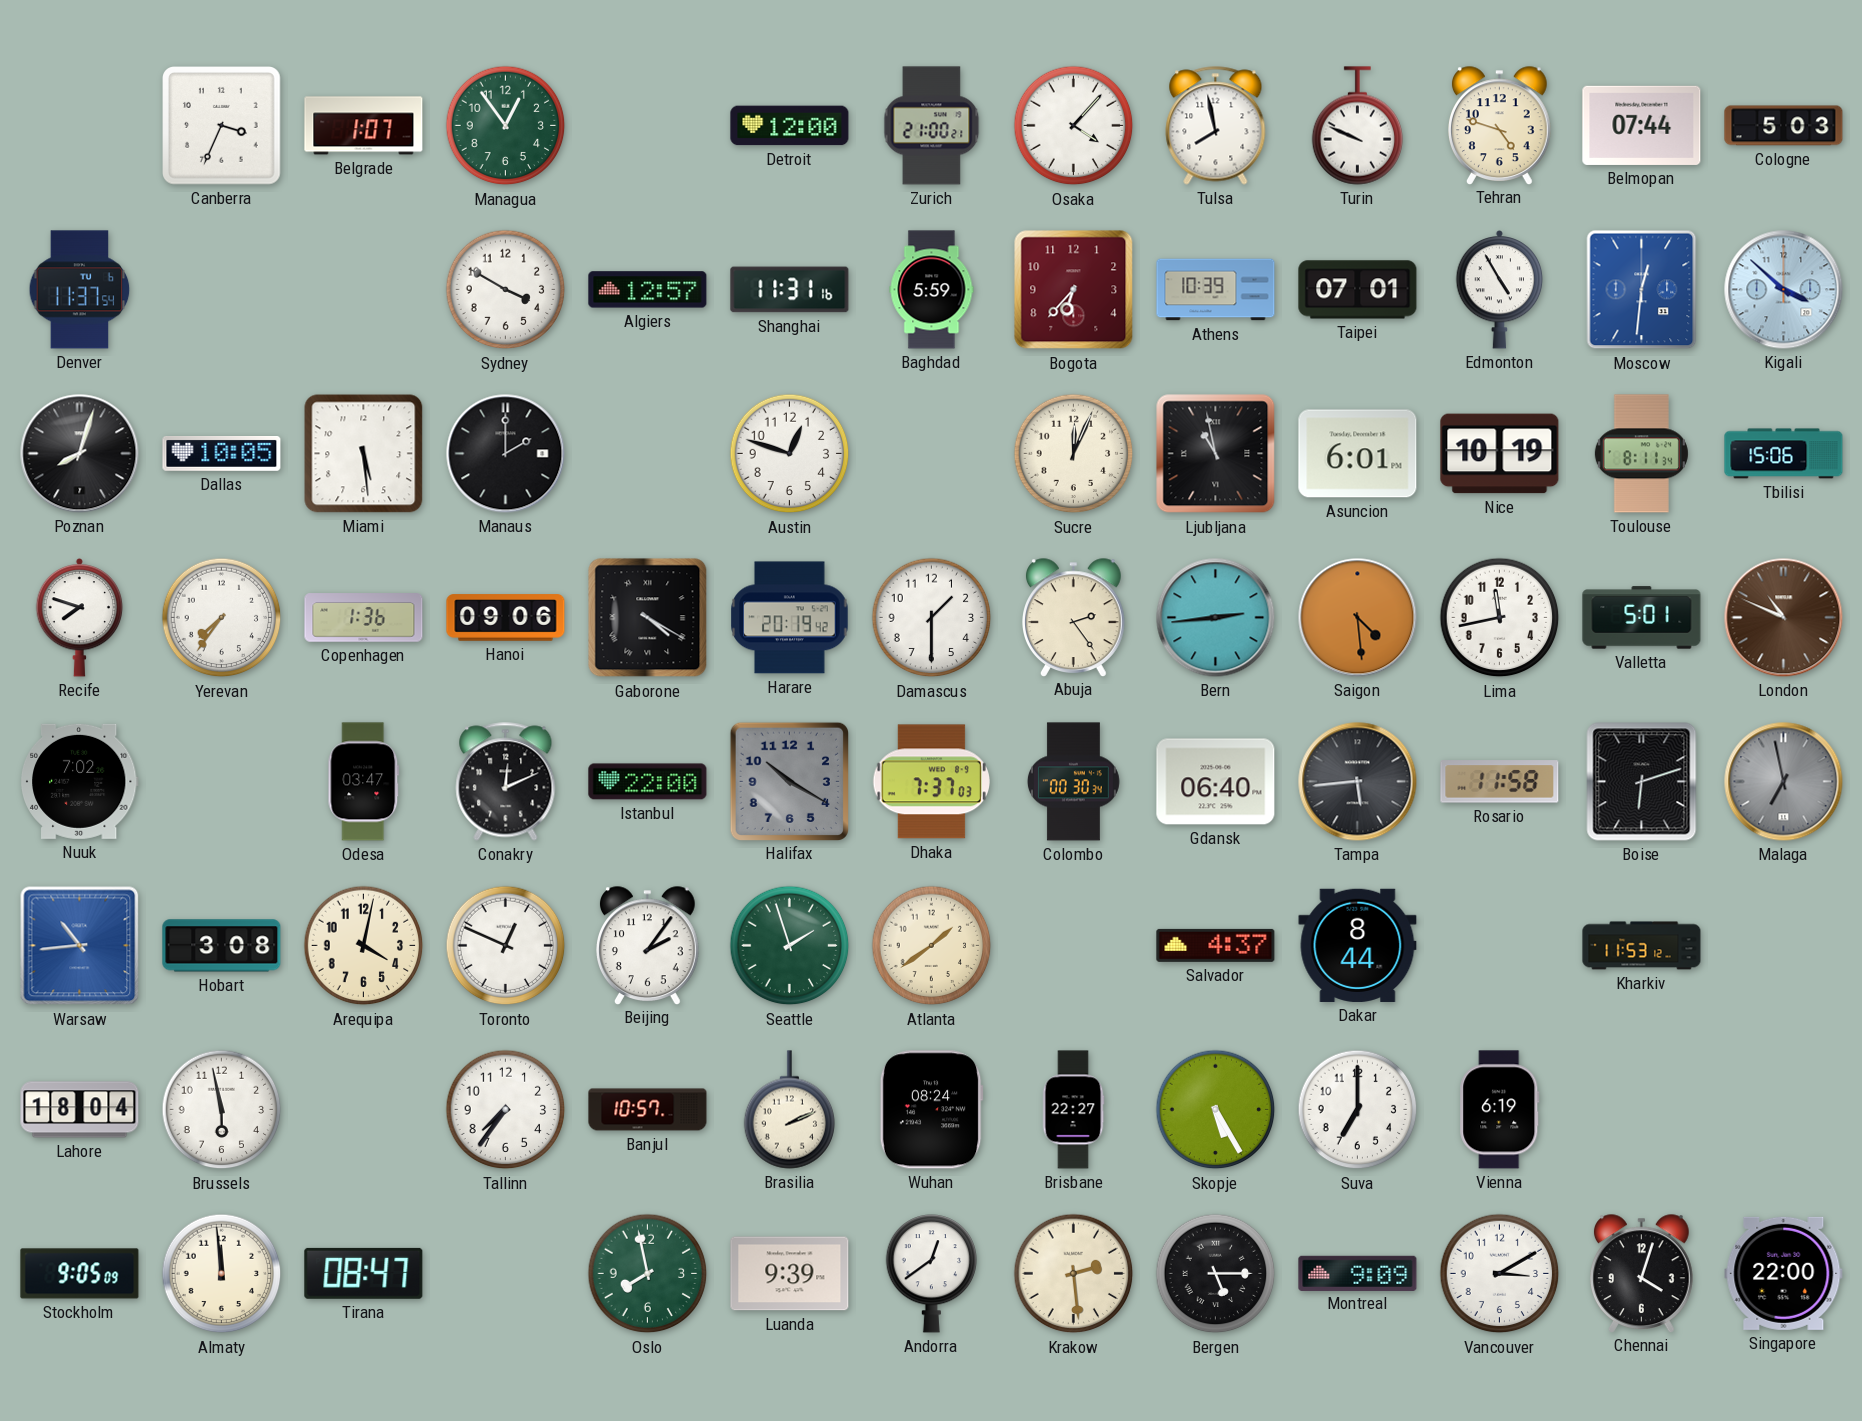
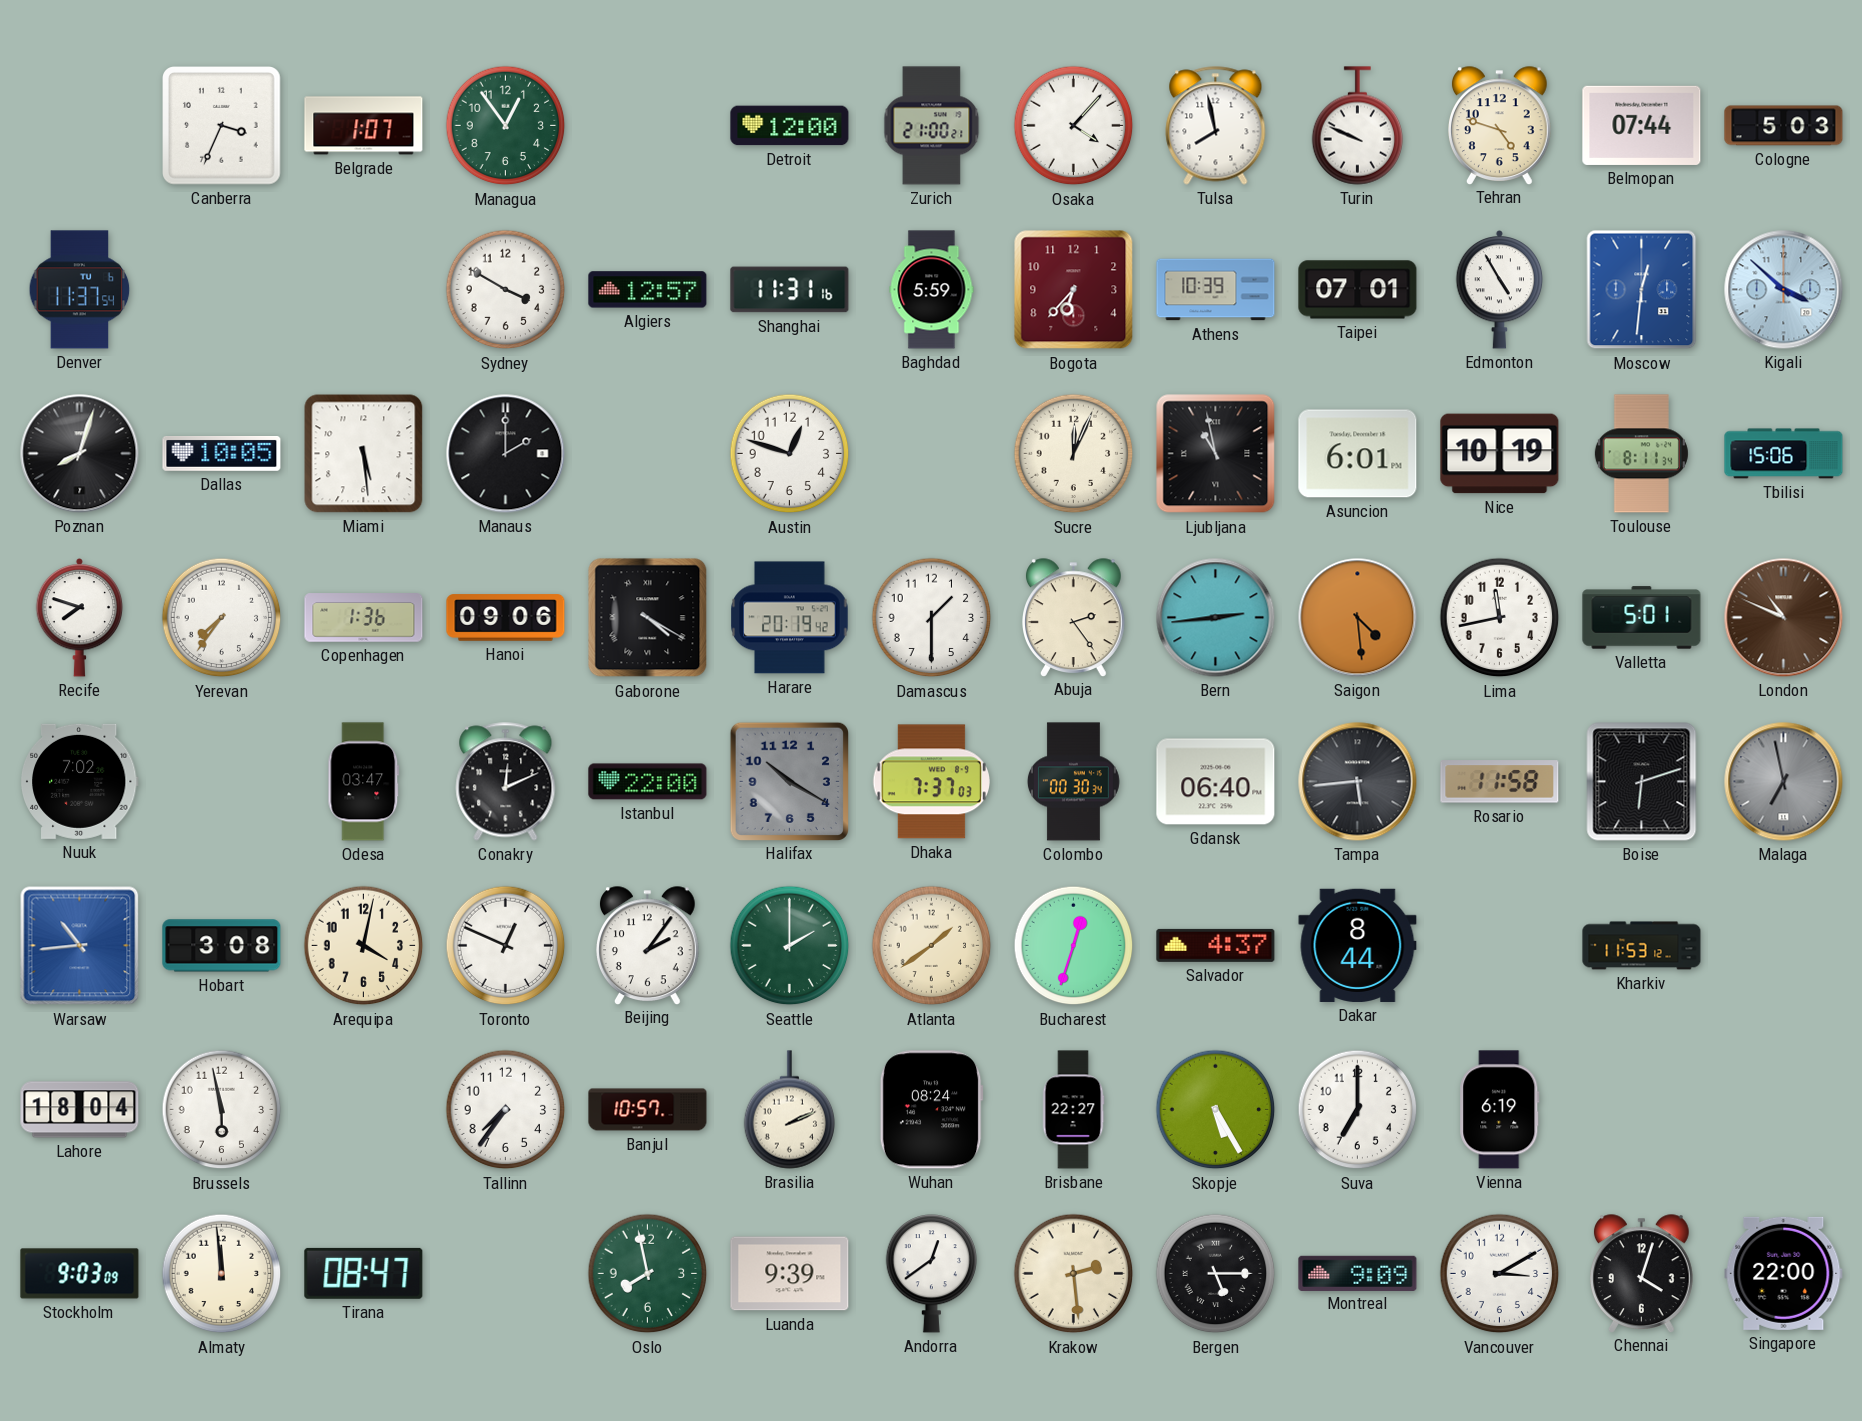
Seattle: 1:57 -> 2:00 (790, 946)
Bucharest: none -> 12:33 (1074, 946)
Stockholm: 9:05 -> 9:03 (80, 1274)
